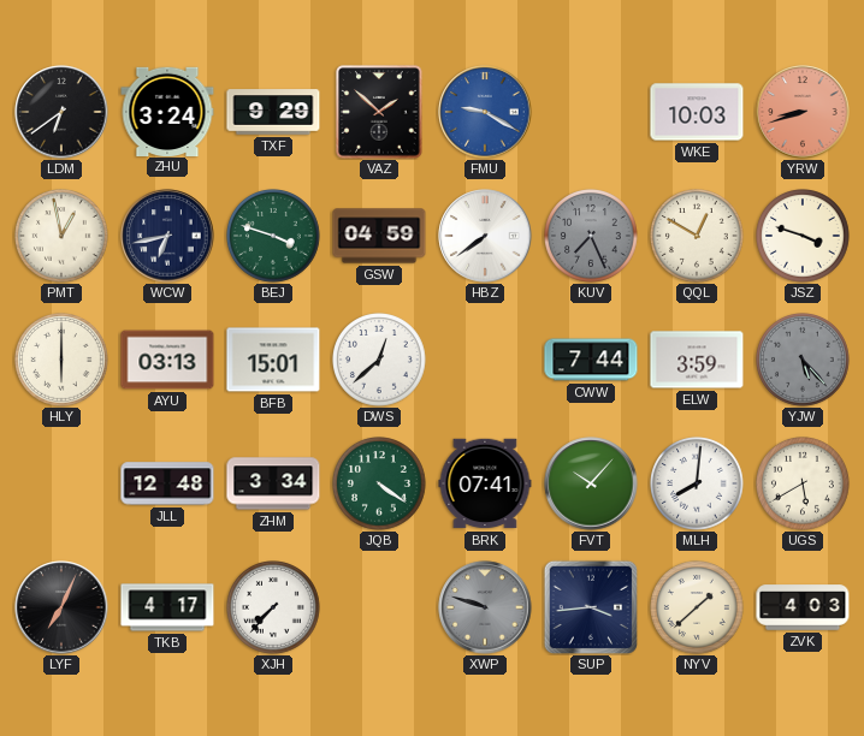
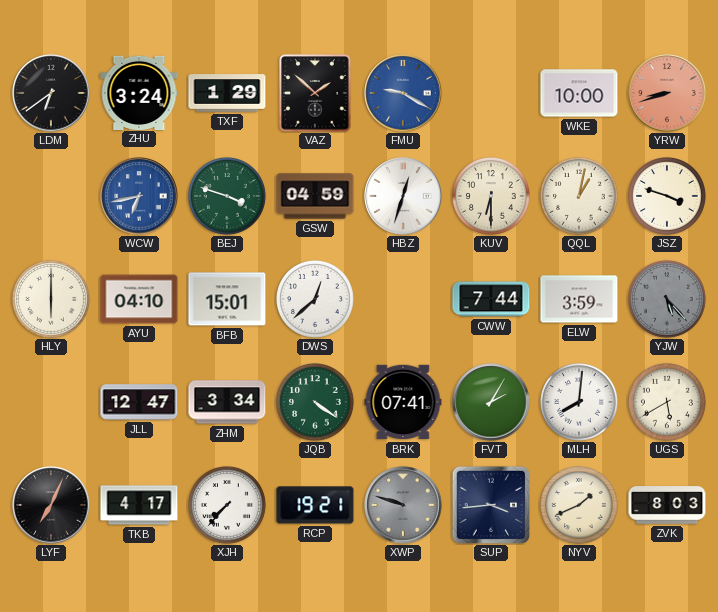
TXF: 9:29 -> 1:29 (227, 93)
WKE: 10:03 -> 10:00 (579, 93)
PMT: 12:58 -> none (63, 237)
WCW dial: navy -> blue (139, 196)
HBZ: 7:39 -> 12:33 (403, 196)
KUV: 7:26 -> 6:30 (492, 197)
KUV dial: grey -> cream (492, 197)
QQL: 12:50 -> 1:02 (580, 197)
AYU: 03:13 -> 04:10 (139, 299)
JLL: 12:48 -> 12:47 (139, 402)
FVT: 10:07 -> 2:05 (491, 402)
RCP: none -> 19:21 (315, 505)
NYV: 1:38 -> 1:41 (580, 506)
ZVK: 4:03 -> 8:03 (667, 505)
